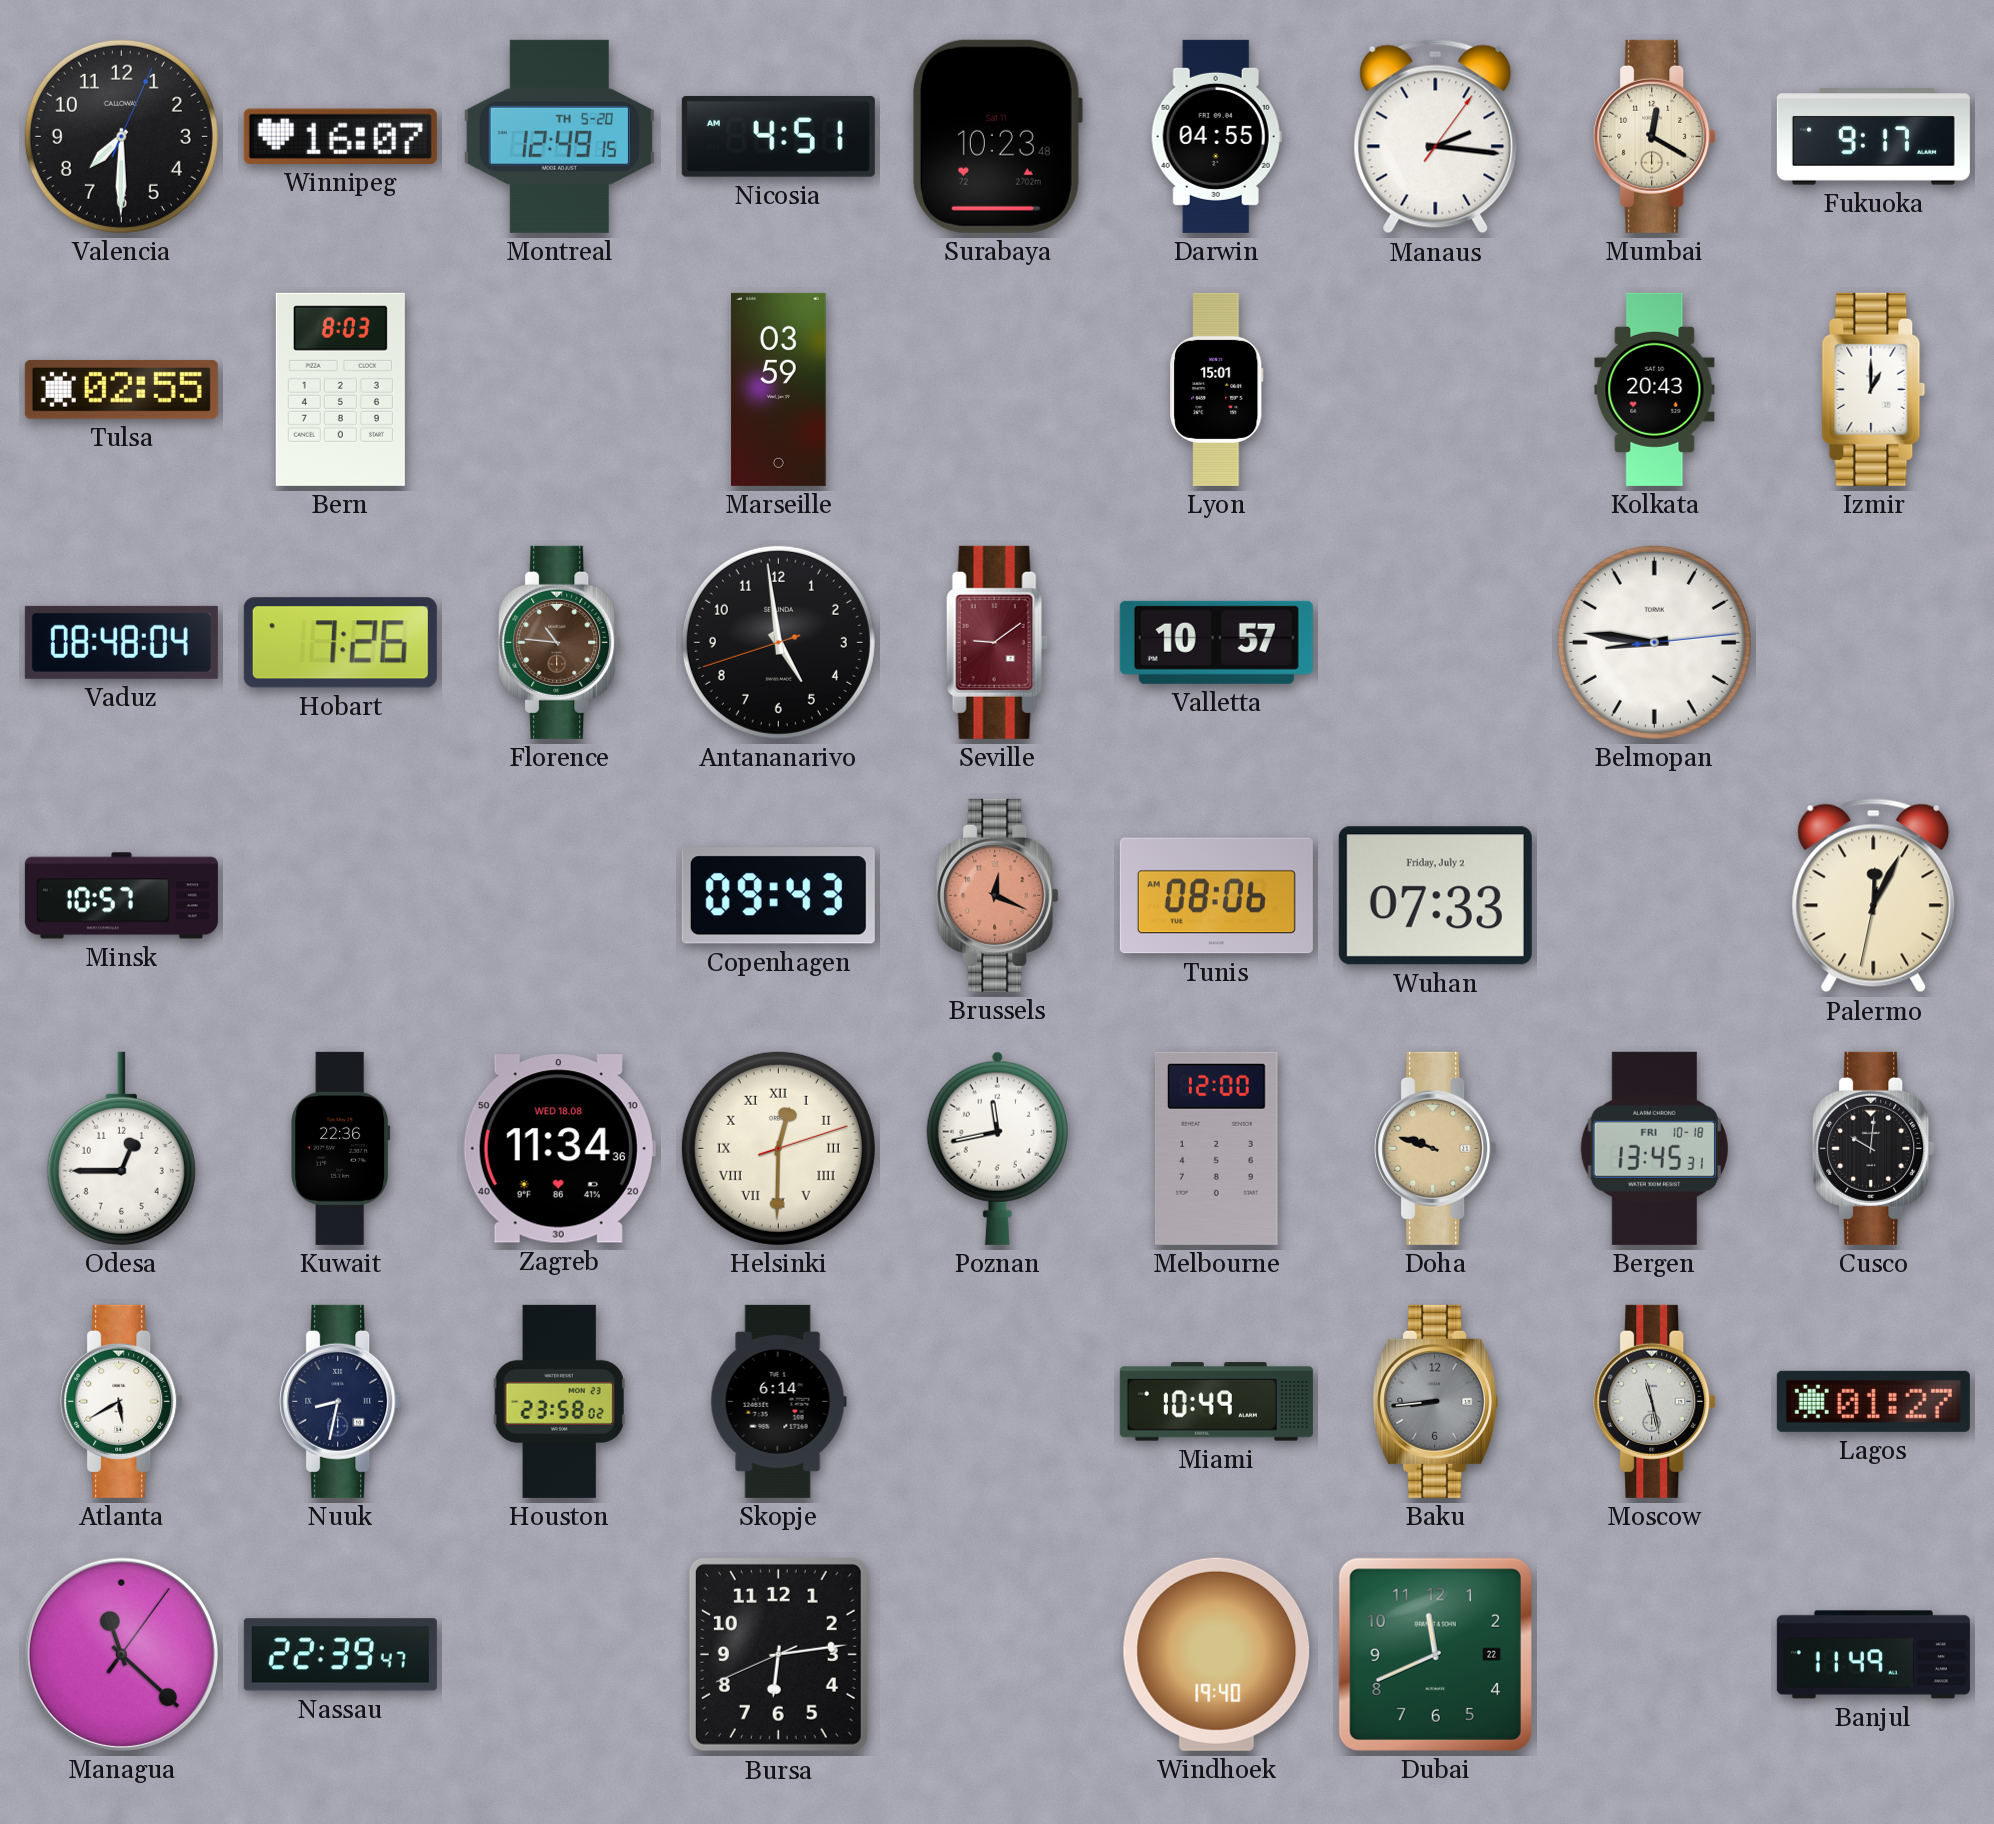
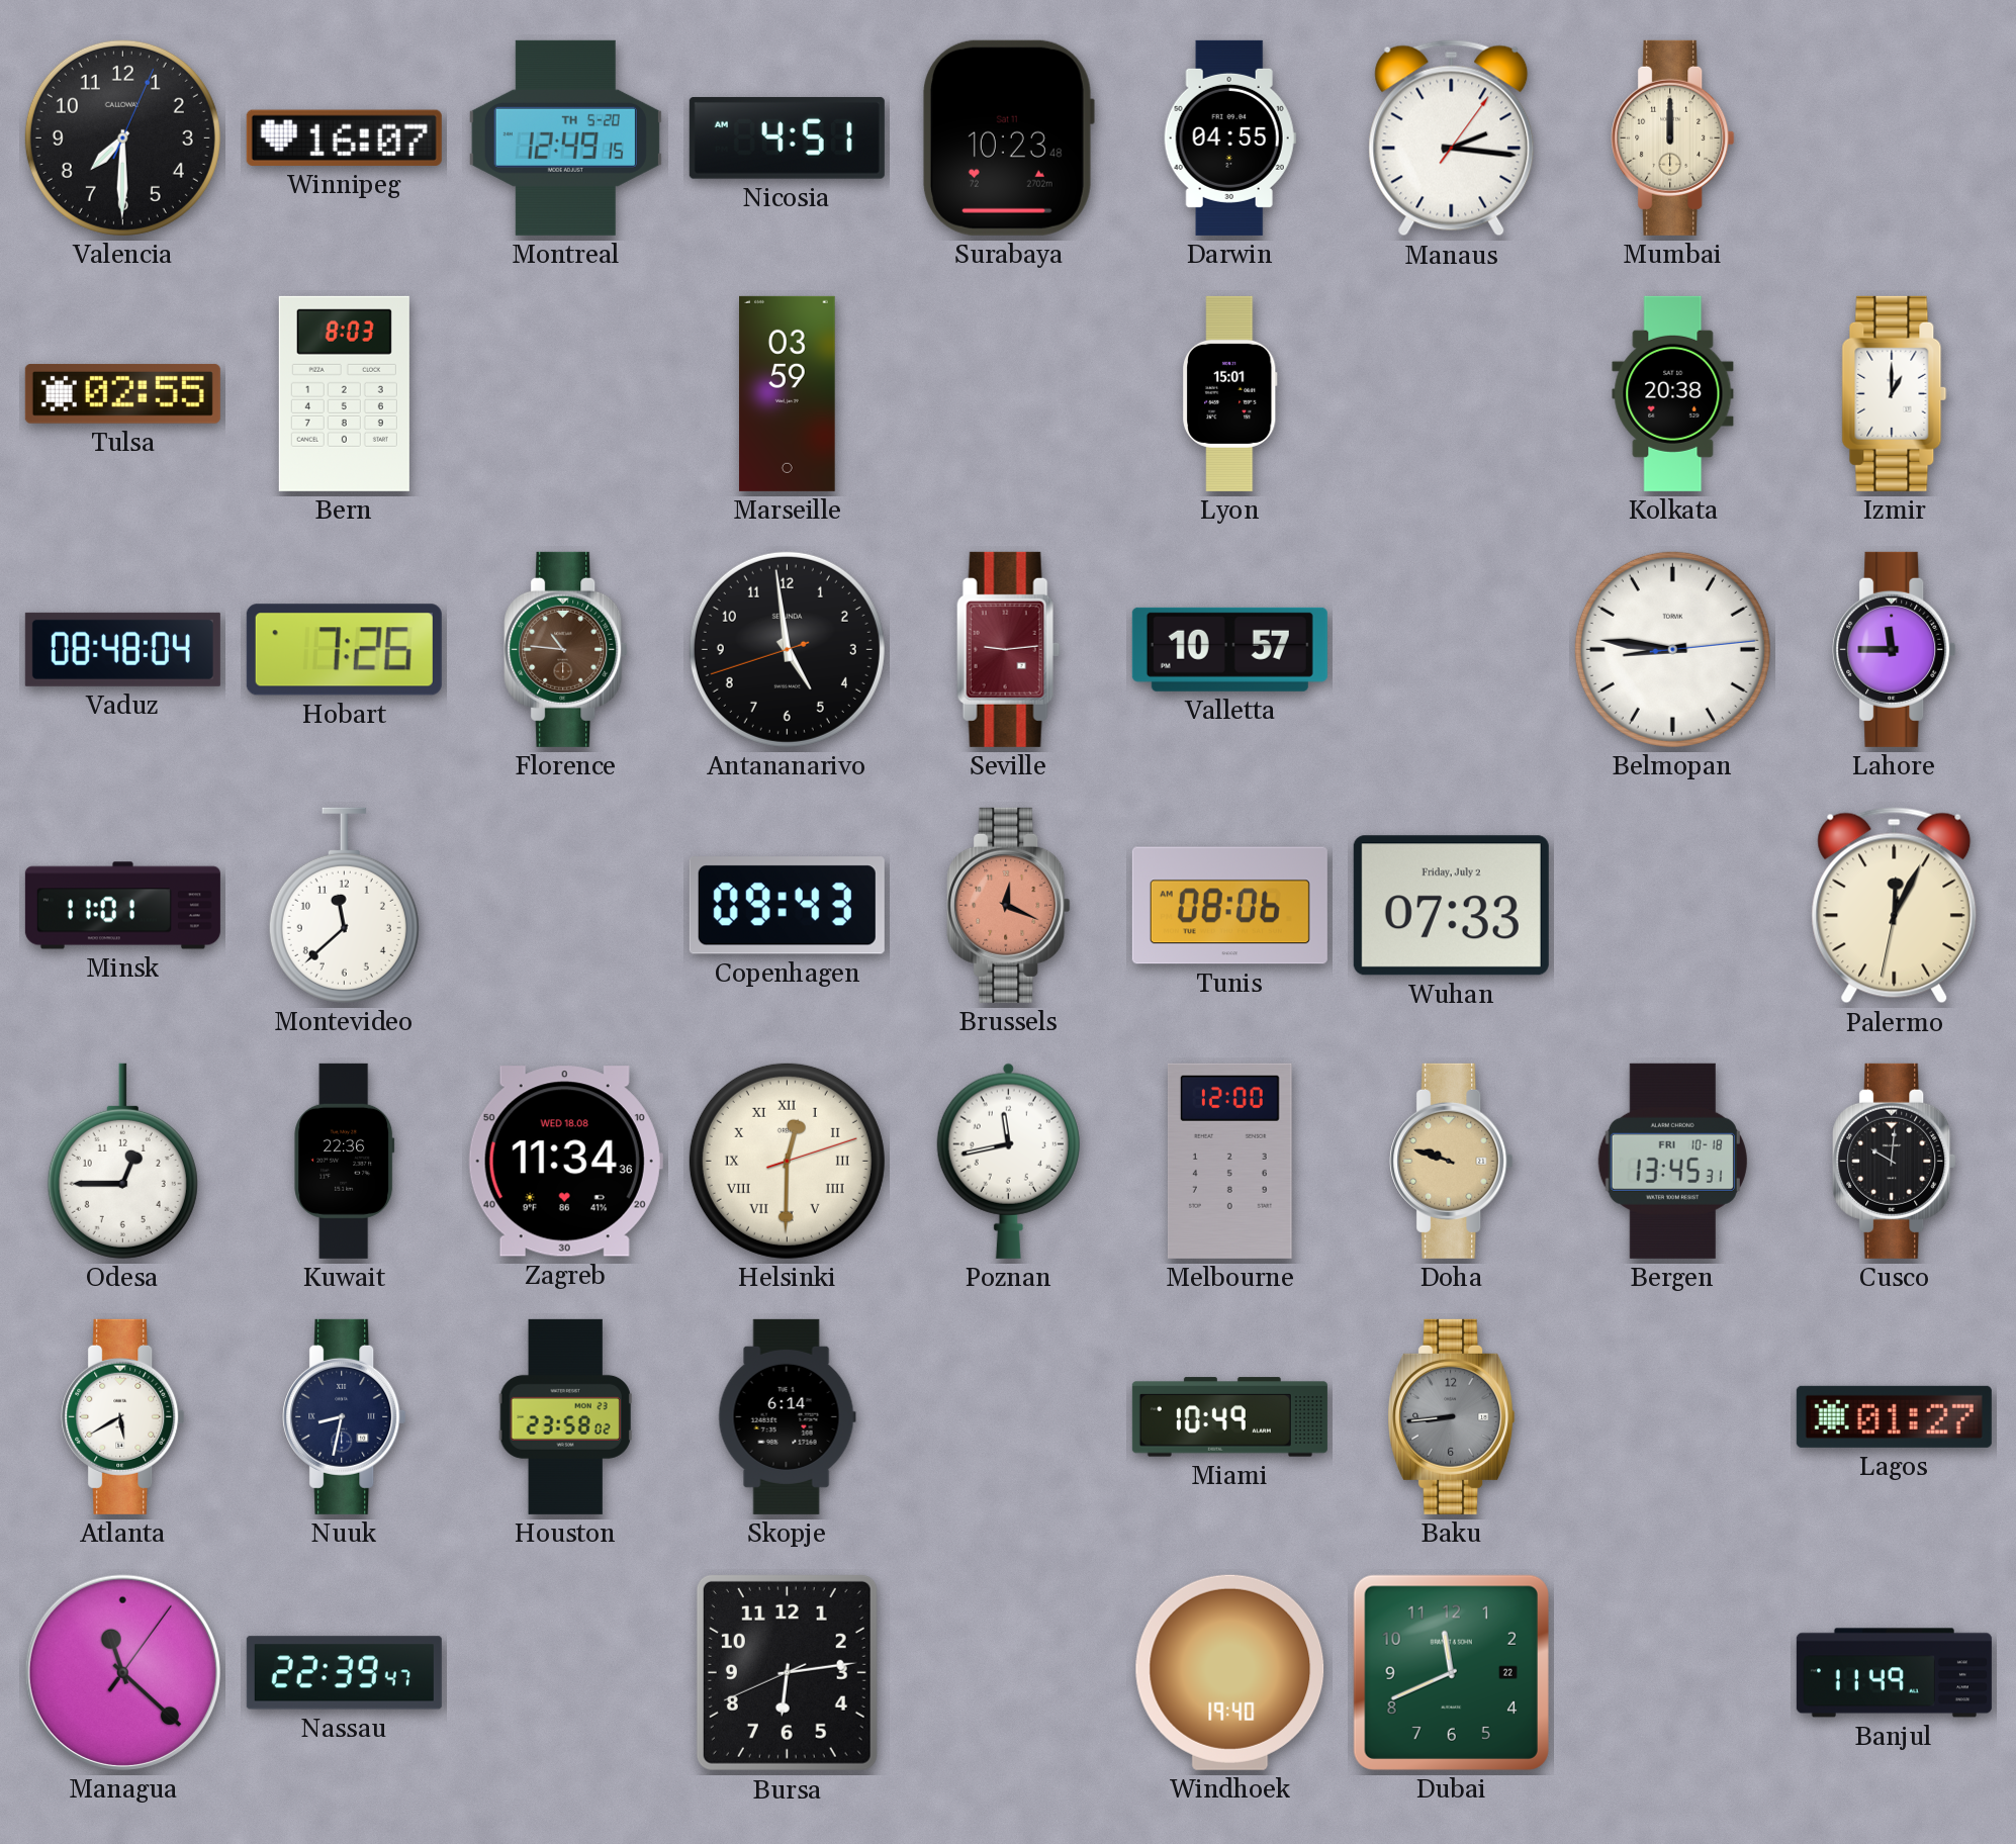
Mumbai: 12:20 -> 12:00 (1673, 137)
Fukuoka: 9:17 -> none (1873, 137)
Kolkata: 20:43 -> 20:38 (1673, 393)
Seville: 9:09 -> 9:14 (1009, 649)
Lahore: none -> 11:45 (1895, 649)
Minsk: 10:57 -> 11:01 (122, 906)
Montevideo: none -> 11:38 (344, 905)
Moscow: 11:28 -> none (1655, 1401)
